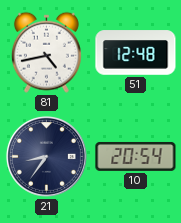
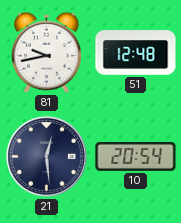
81: 4:43 -> 9:43 (46, 52)
21: 8:36 -> 12:29 (46, 156)
